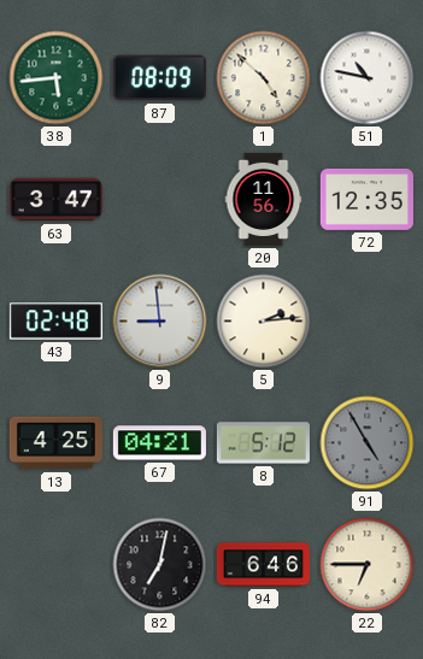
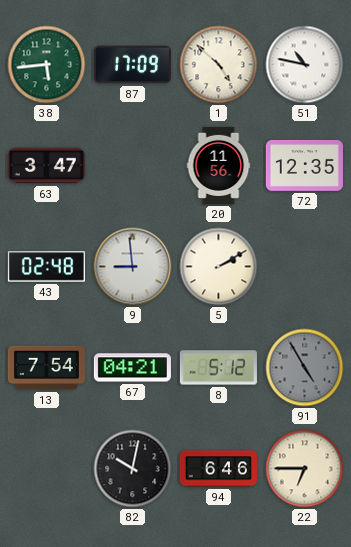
87: 08:09 -> 17:09 (132, 65)
5: 2:14 -> 2:10 (219, 267)
13: 4:25 -> 7:54 (46, 368)
82: 7:02 -> 10:02 (133, 469)
